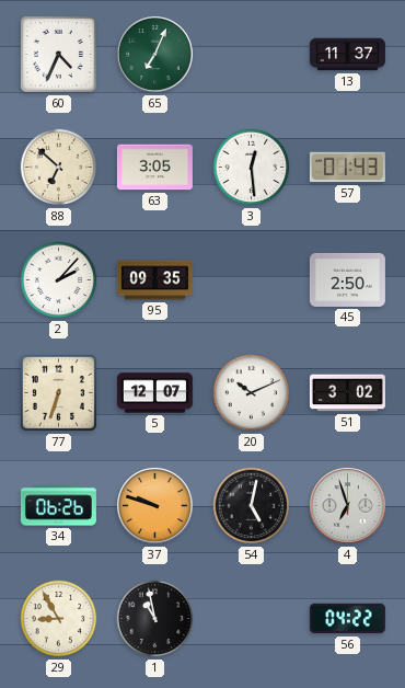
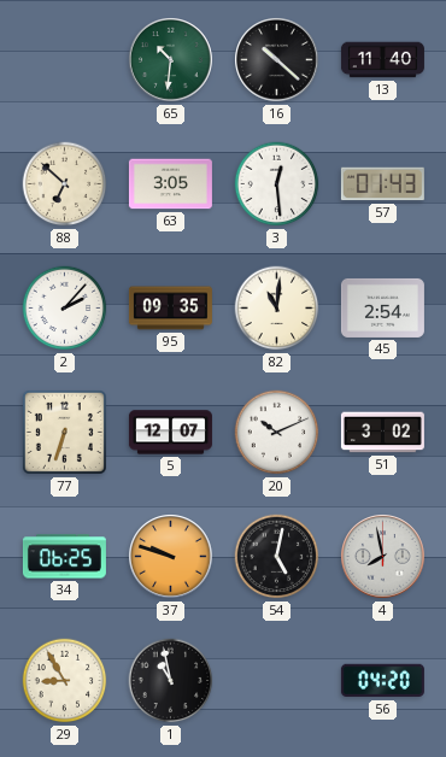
60: 4:34 -> none (58, 54)
65: 7:04 -> 10:31 (171, 60)
16: none -> 10:22 (277, 60)
13: 11:37 -> 11:40 (382, 60)
82: none -> 11:01 (277, 309)
45: 2:50 -> 2:54 (382, 307)
34: 06:26 -> 06:25 (64, 557)
4: 6:57 -> 7:58 (383, 557)
56: 04:22 -> 04:20 (382, 681)
